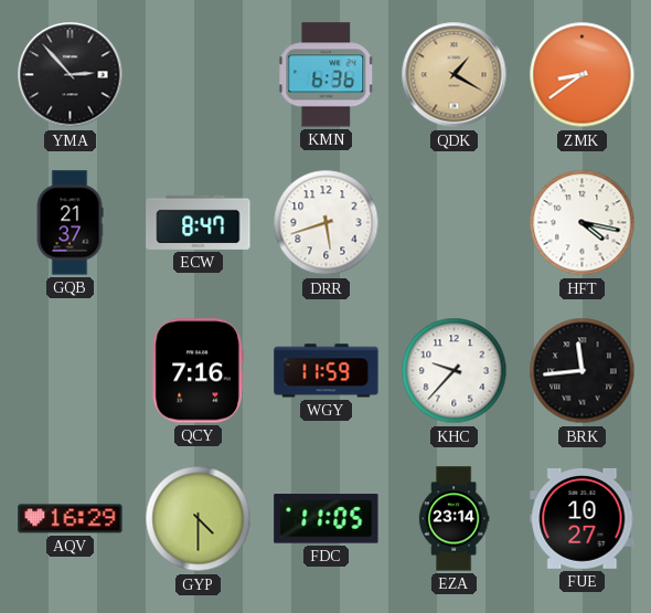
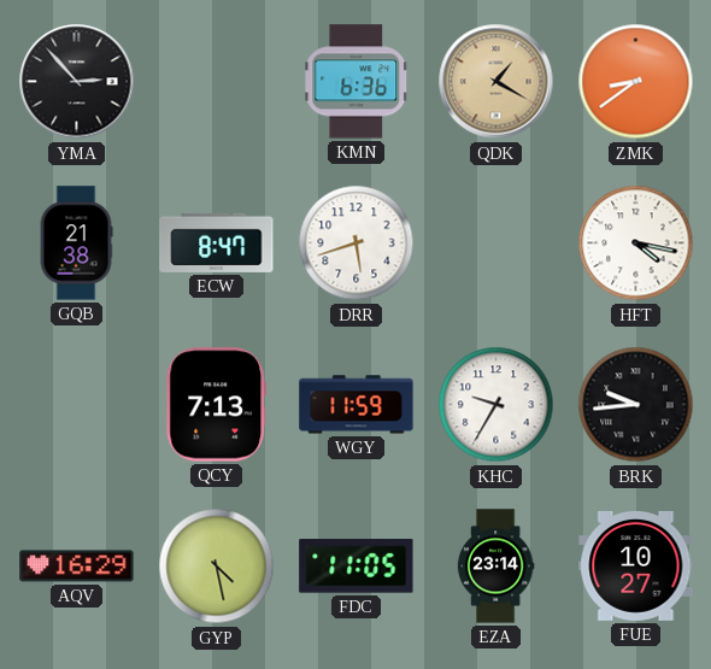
GQB: 21:37 -> 21:38 (76, 243)
QCY: 7:16 -> 7:13 (216, 405)
KHC: 9:37 -> 9:35 (496, 405)
BRK: 11:44 -> 9:44 (636, 405)
GYP: 4:30 -> 4:28 (217, 567)
